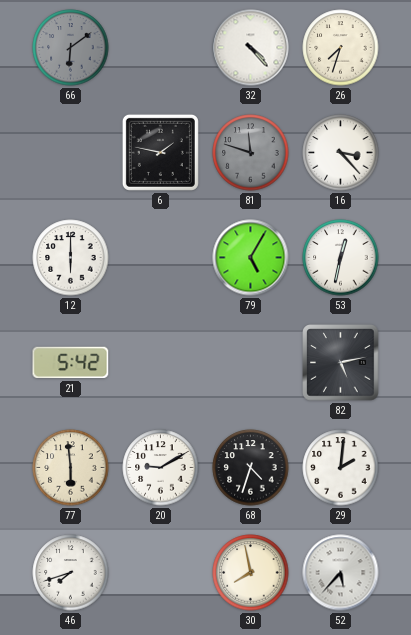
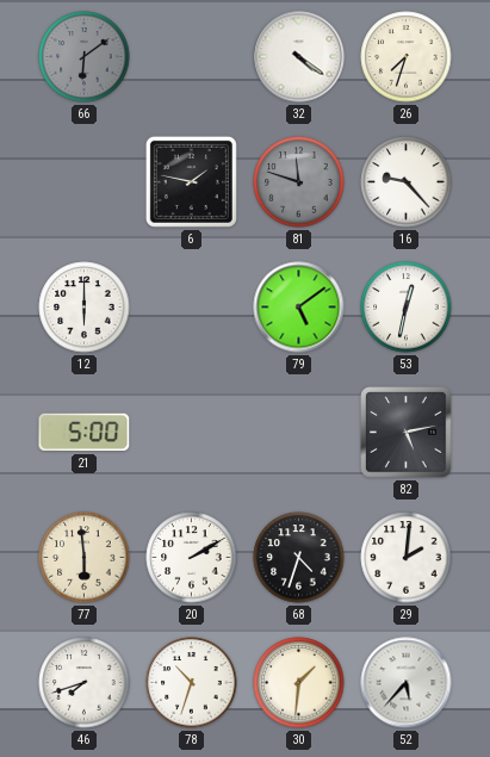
32: 4:23 -> 4:21 (299, 57)
16: 3:23 -> 9:23 (407, 182)
79: 5:05 -> 5:09 (299, 308)
21: 5:42 -> 5:00 (85, 433)
20: 9:10 -> 2:10 (192, 558)
78: none -> 10:33 (192, 683)
30: 7:58 -> 1:31 (299, 683)
